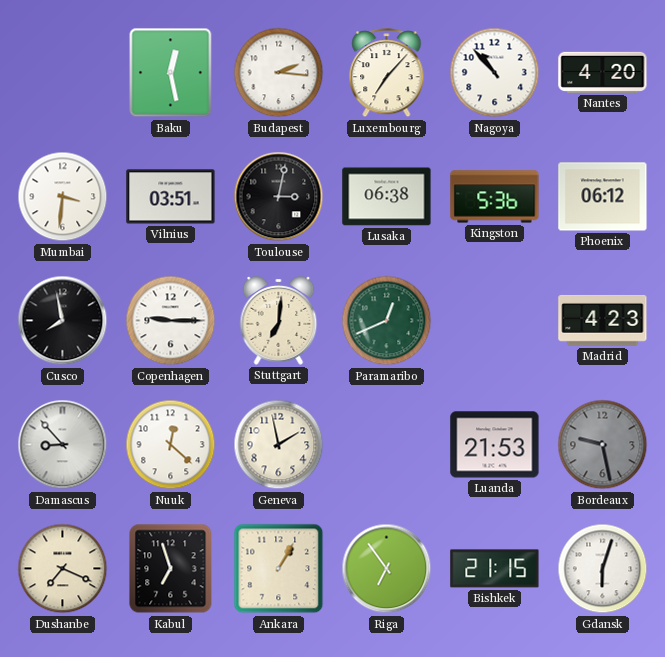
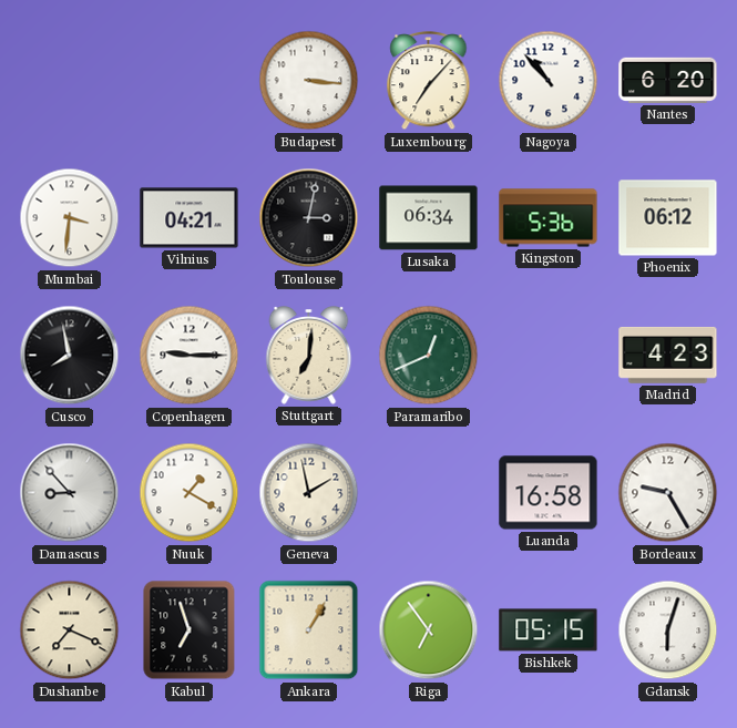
Baku: 12:28 -> none (171, 73)
Budapest: 2:16 -> 3:16 (309, 81)
Nantes: 4:20 -> 6:20 (668, 80)
Vilnius: 03:51 -> 04:21 (190, 218)
Lusaka: 06:38 -> 06:34 (429, 218)
Nuuk: 12:22 -> 1:20 (190, 493)
Luanda: 21:53 -> 16:58 (549, 493)
Bordeaux: 9:28 -> 9:25 (668, 493)
Bordeaux dial: grey -> white (668, 493)
Bishkek: 21:15 -> 05:15 (549, 630)
